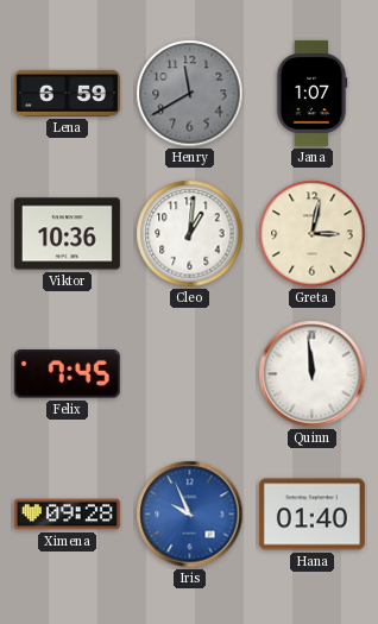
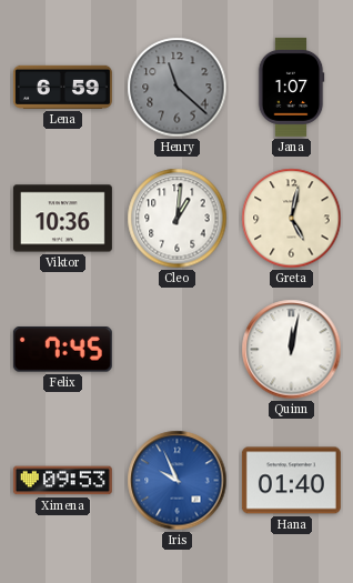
Henry: 11:40 -> 11:22 (178, 88)
Greta: 3:02 -> 5:02 (292, 219)
Quinn: 11:59 -> 12:02 (292, 350)
Ximena: 09:28 -> 09:53 (62, 481)
